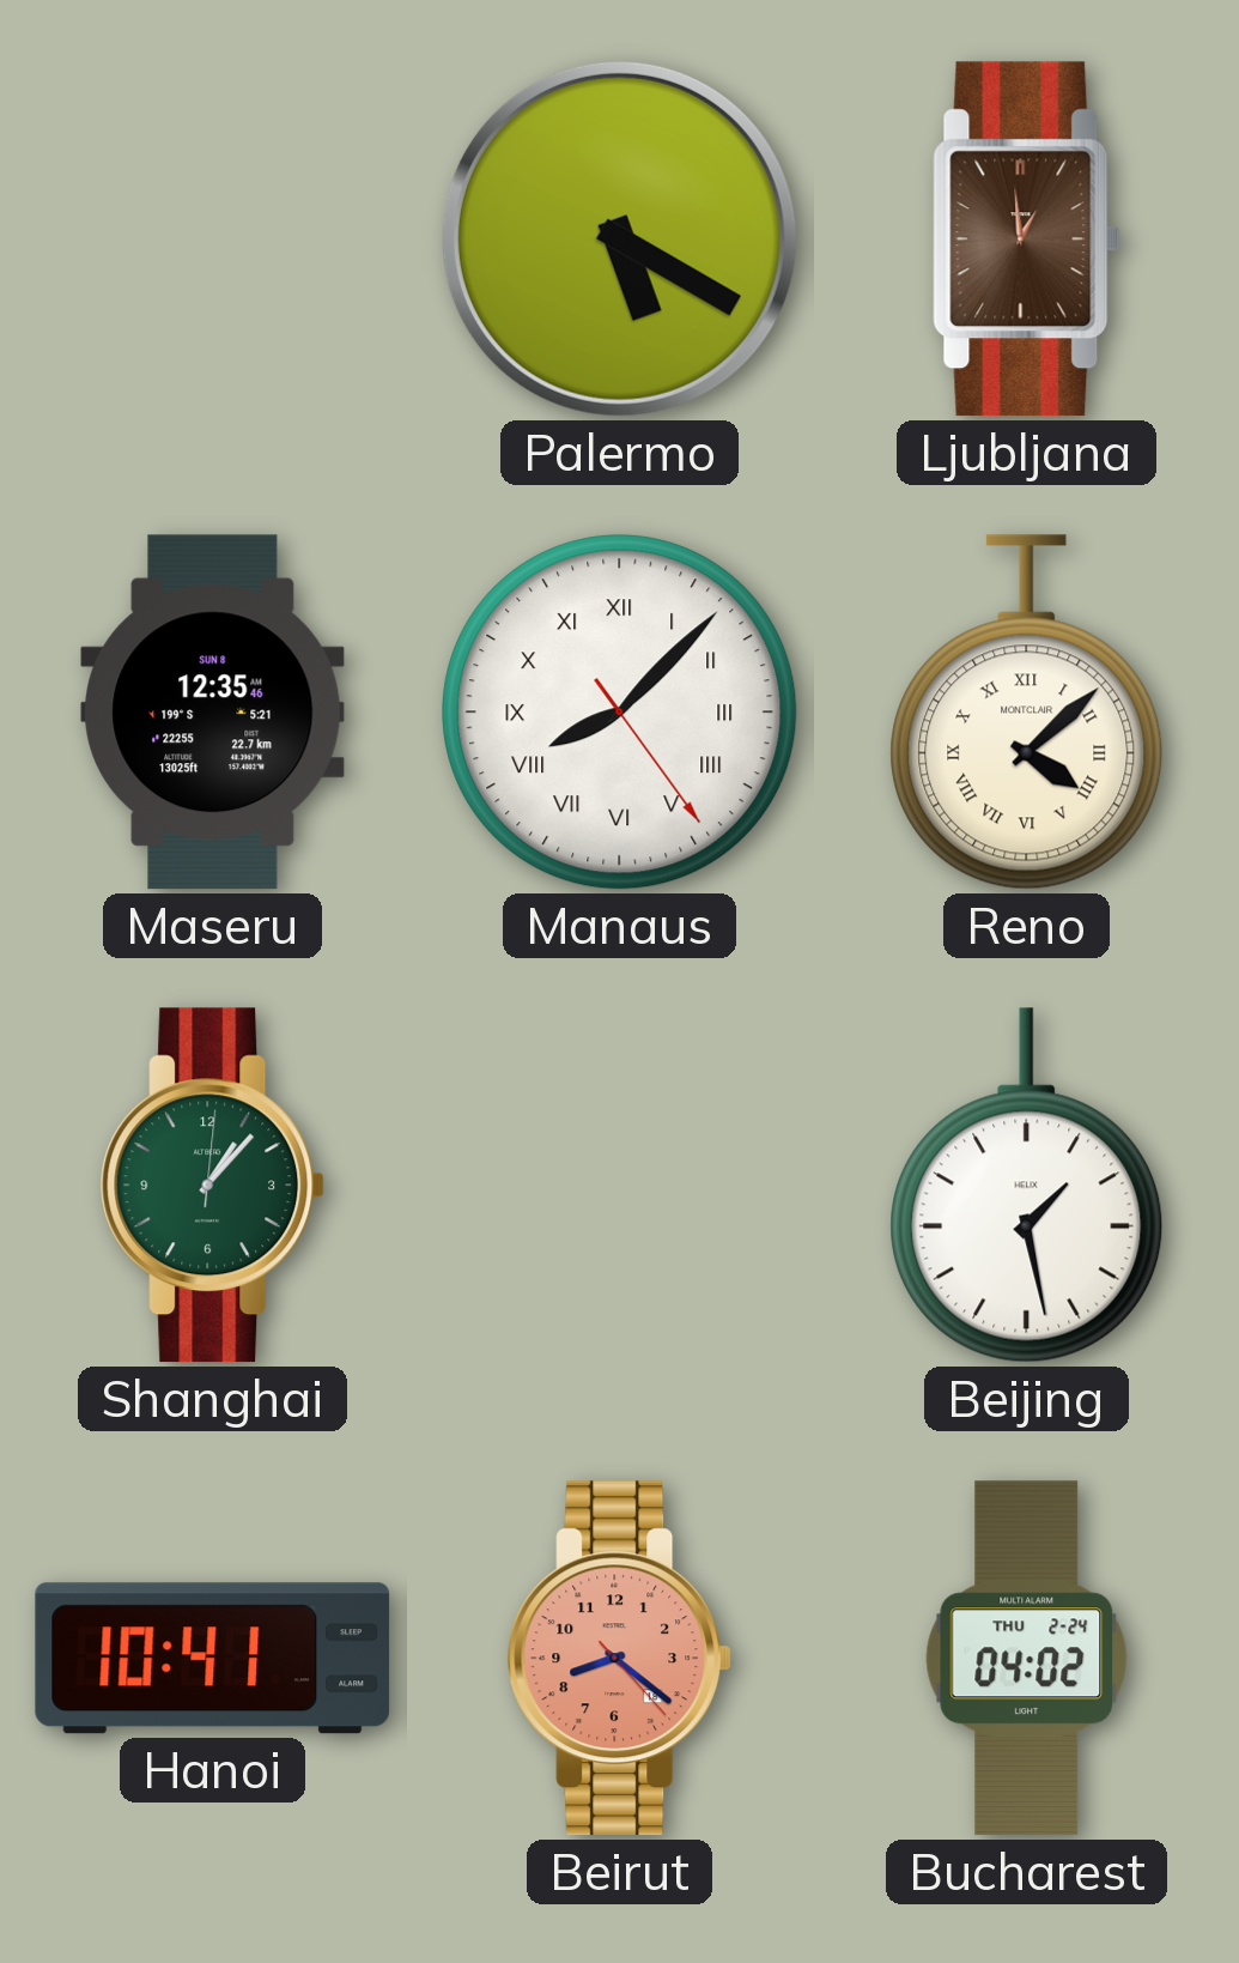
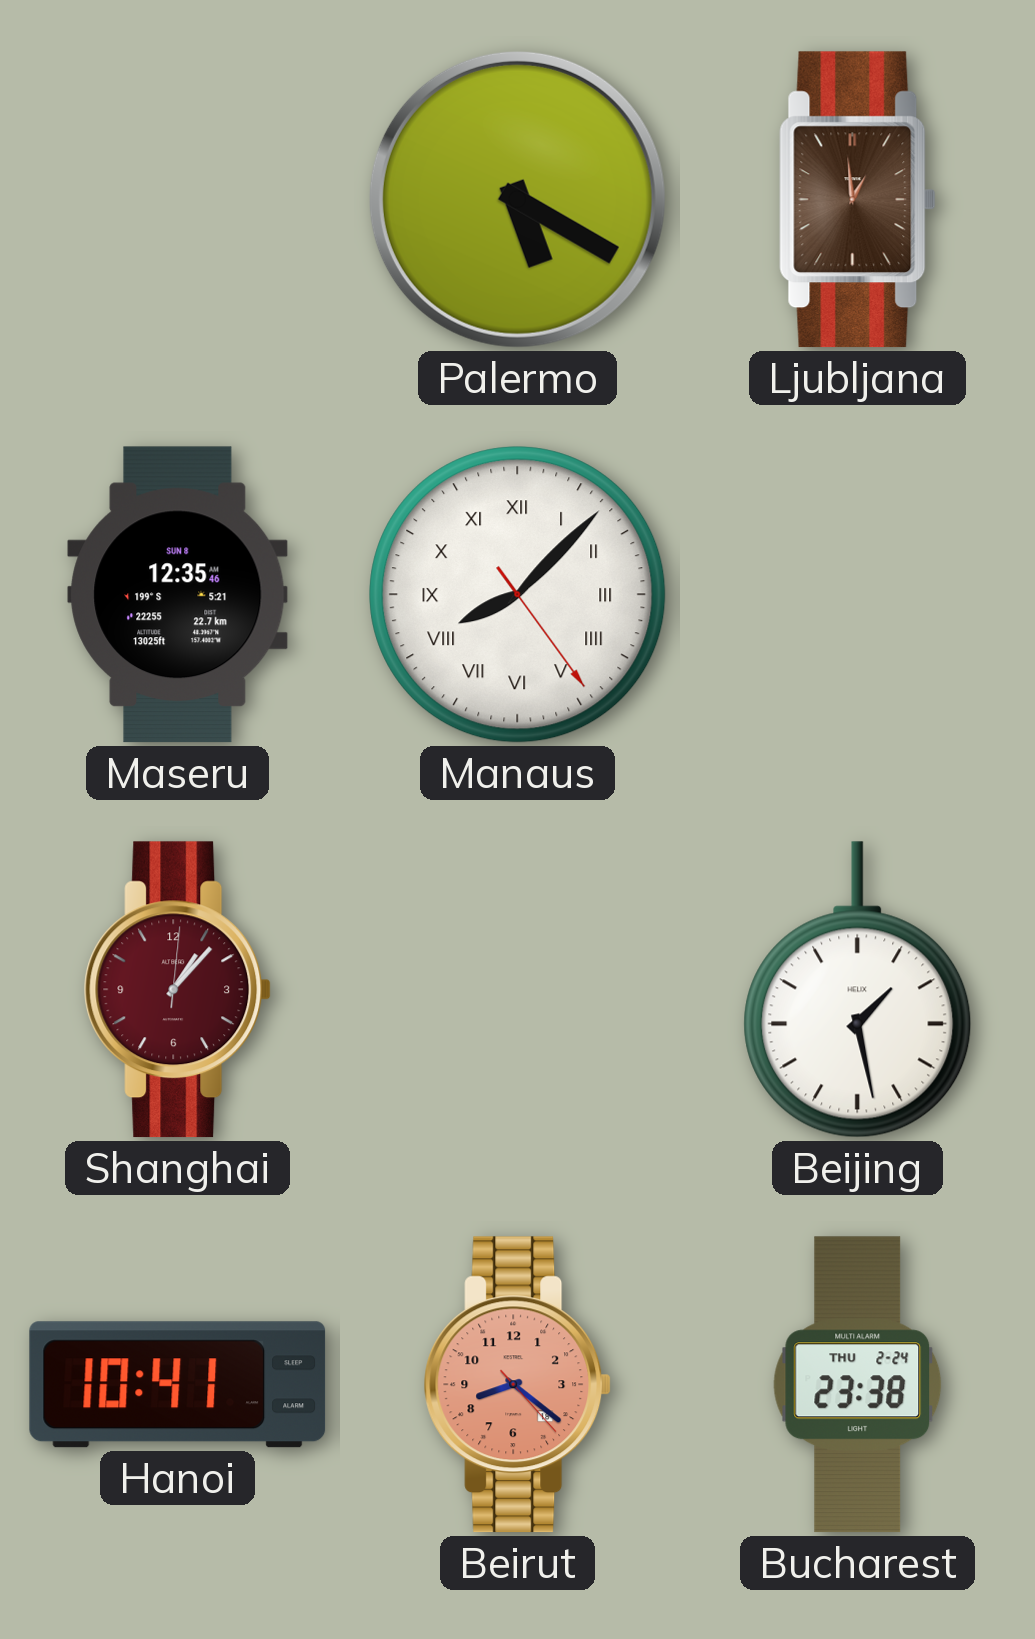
Reno: 4:08 -> none (1027, 713)
Shanghai dial: green -> burgundy (178, 990)
Bucharest: 04:02 -> 23:38 (858, 1385)
